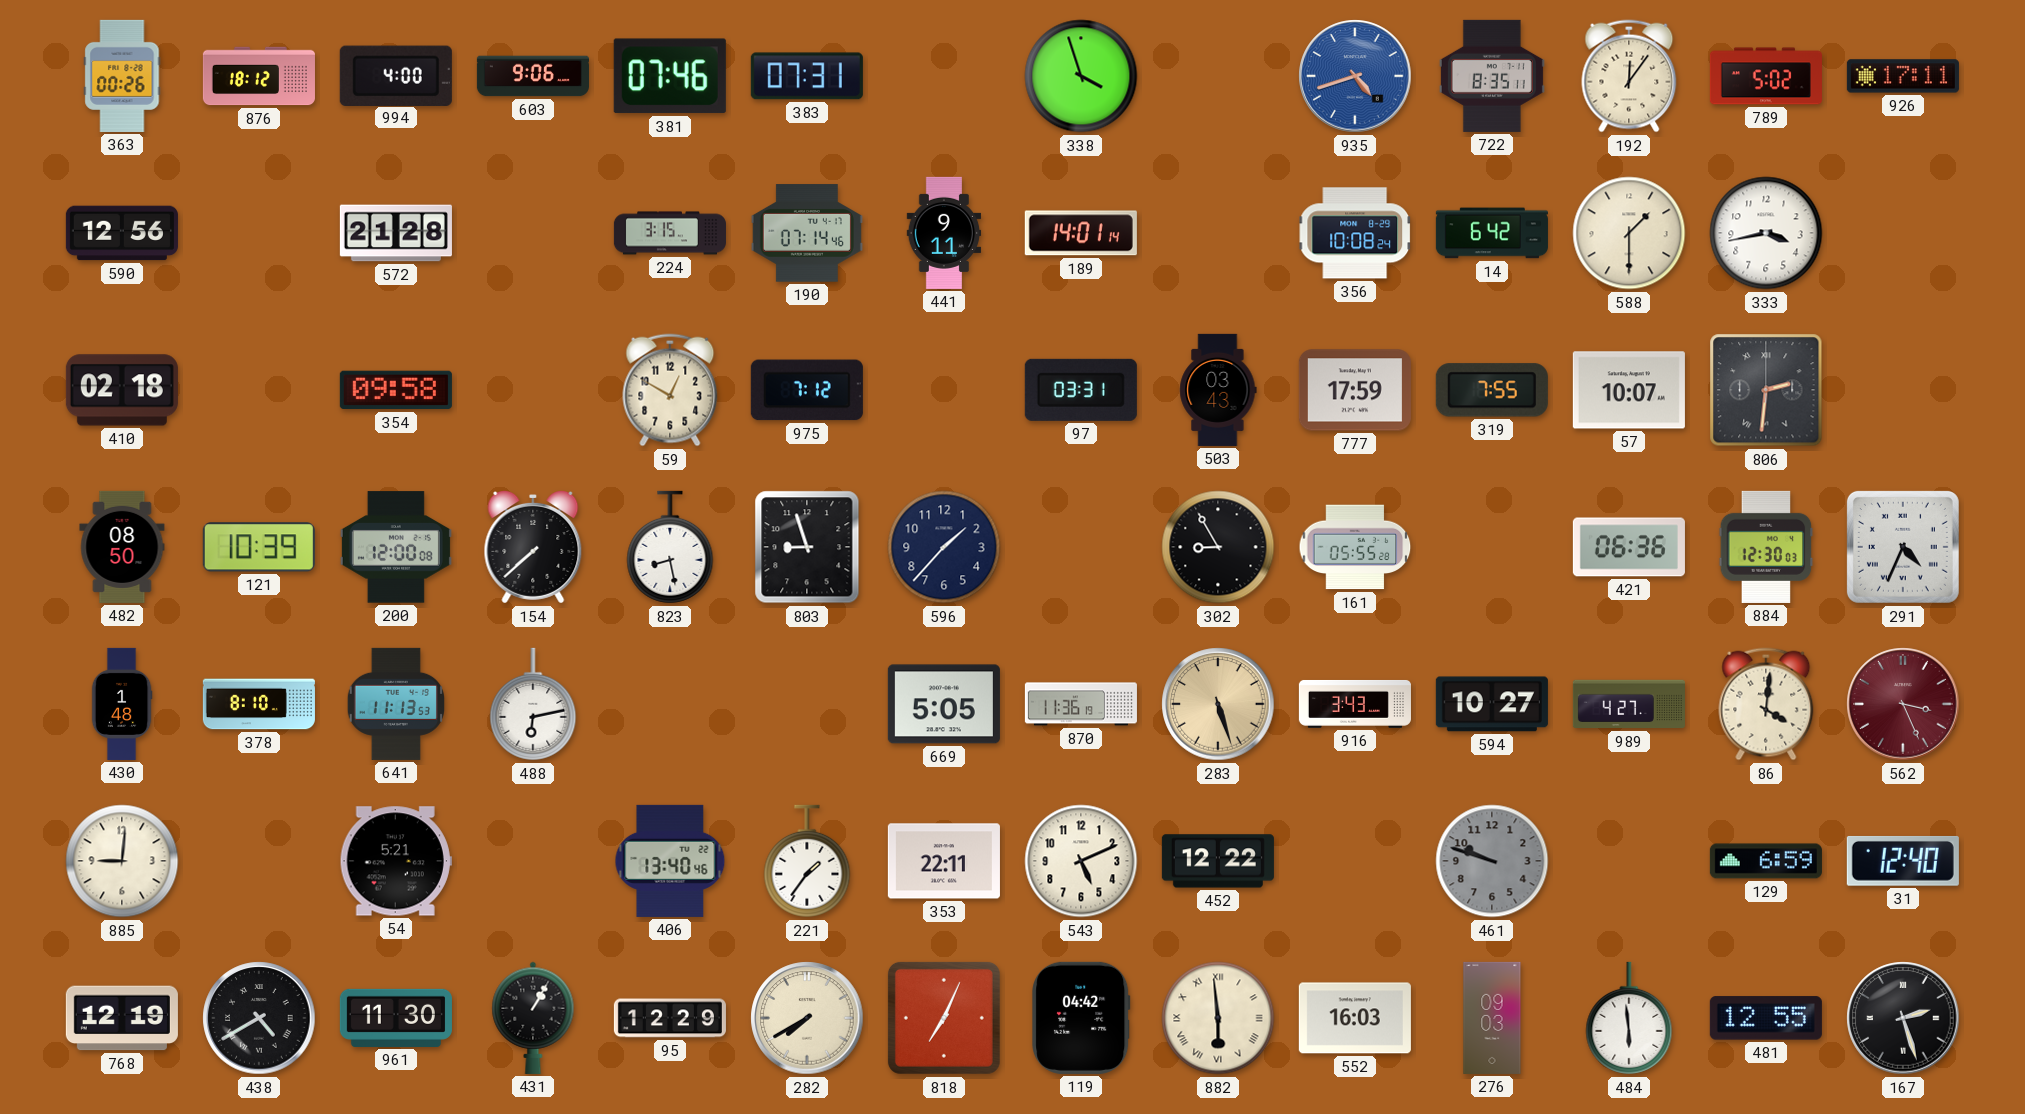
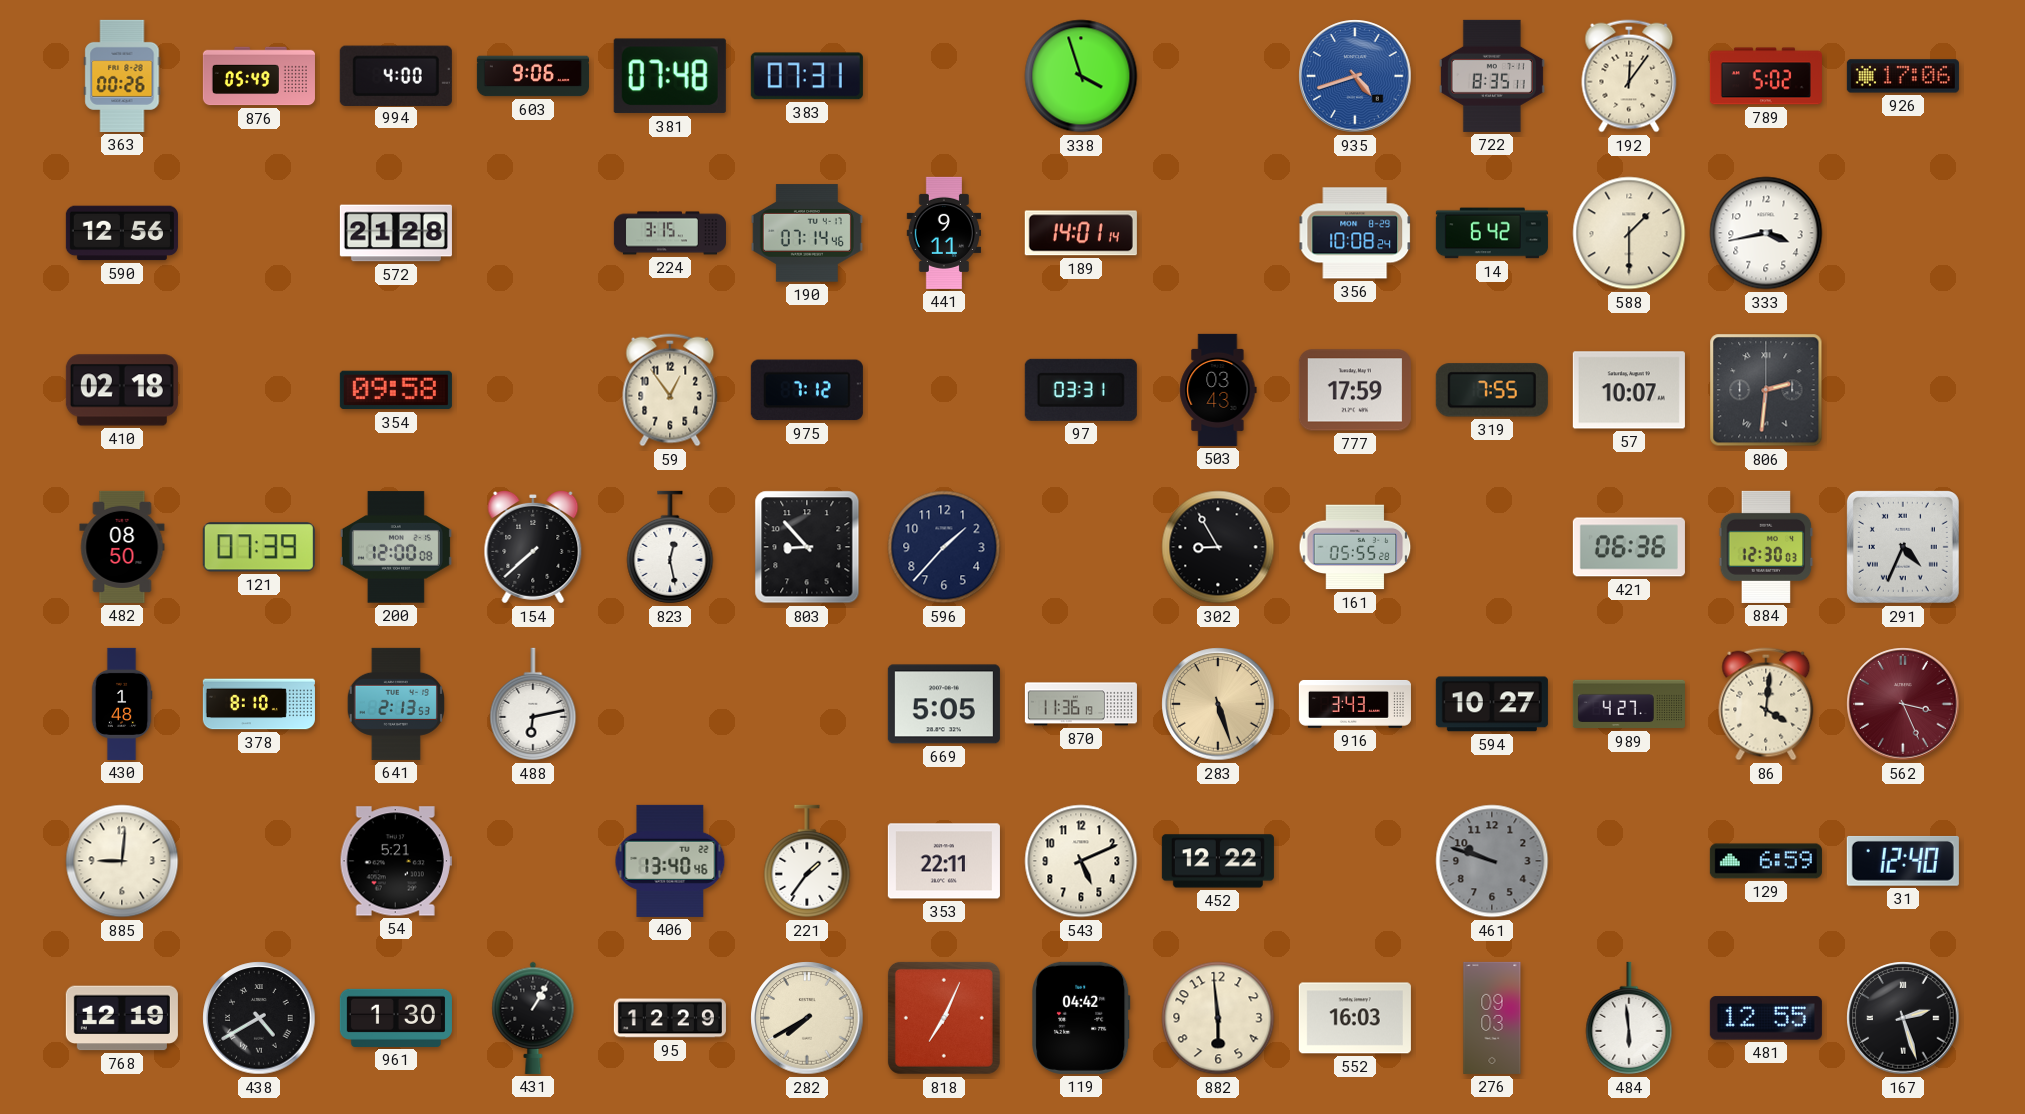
876: 18:12 -> 05:49 (259, 76)
381: 07:46 -> 07:48 (670, 76)
926: 17:11 -> 17:06 (1903, 76)
59: 12:50 -> 12:54 (670, 390)
121: 10:39 -> 07:39 (259, 547)
823: 8:28 -> 12:28 (670, 547)
803: 8:57 -> 8:53 (807, 547)
641: 11:13 -> 2:13 (395, 704)
961: 11:30 -> 1:30 (396, 1018)
882 numerals: Roman -> Arabic (1218, 1018)
